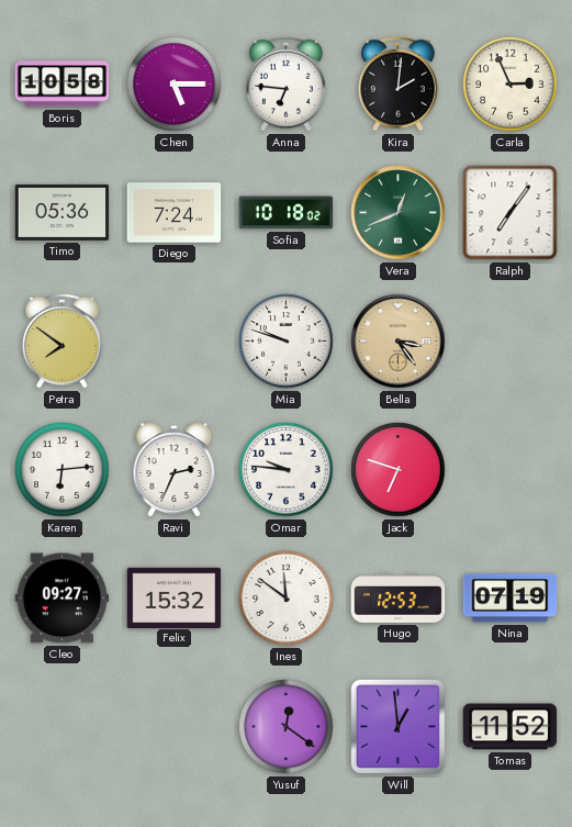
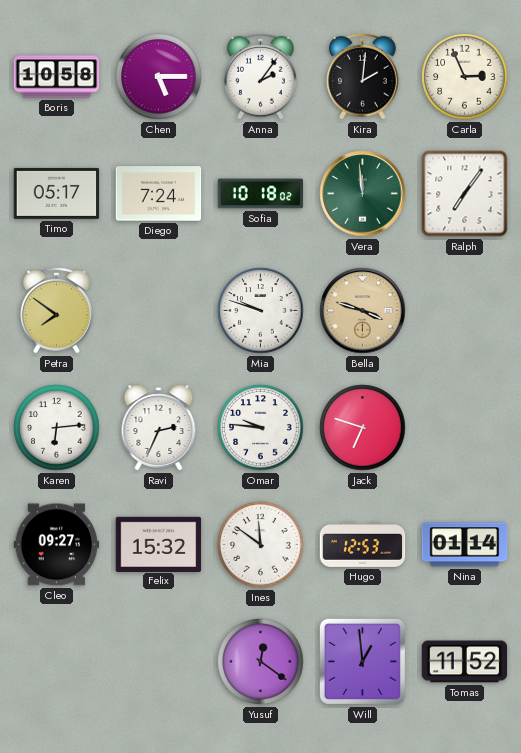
Anna: 6:46 -> 2:06 (261, 76)
Timo: 05:36 -> 05:17 (57, 193)
Vera: 12:41 -> 11:59 (363, 194)
Bella: 3:24 -> 3:48 (363, 311)
Nina: 07:19 -> 01:14 (465, 545)
